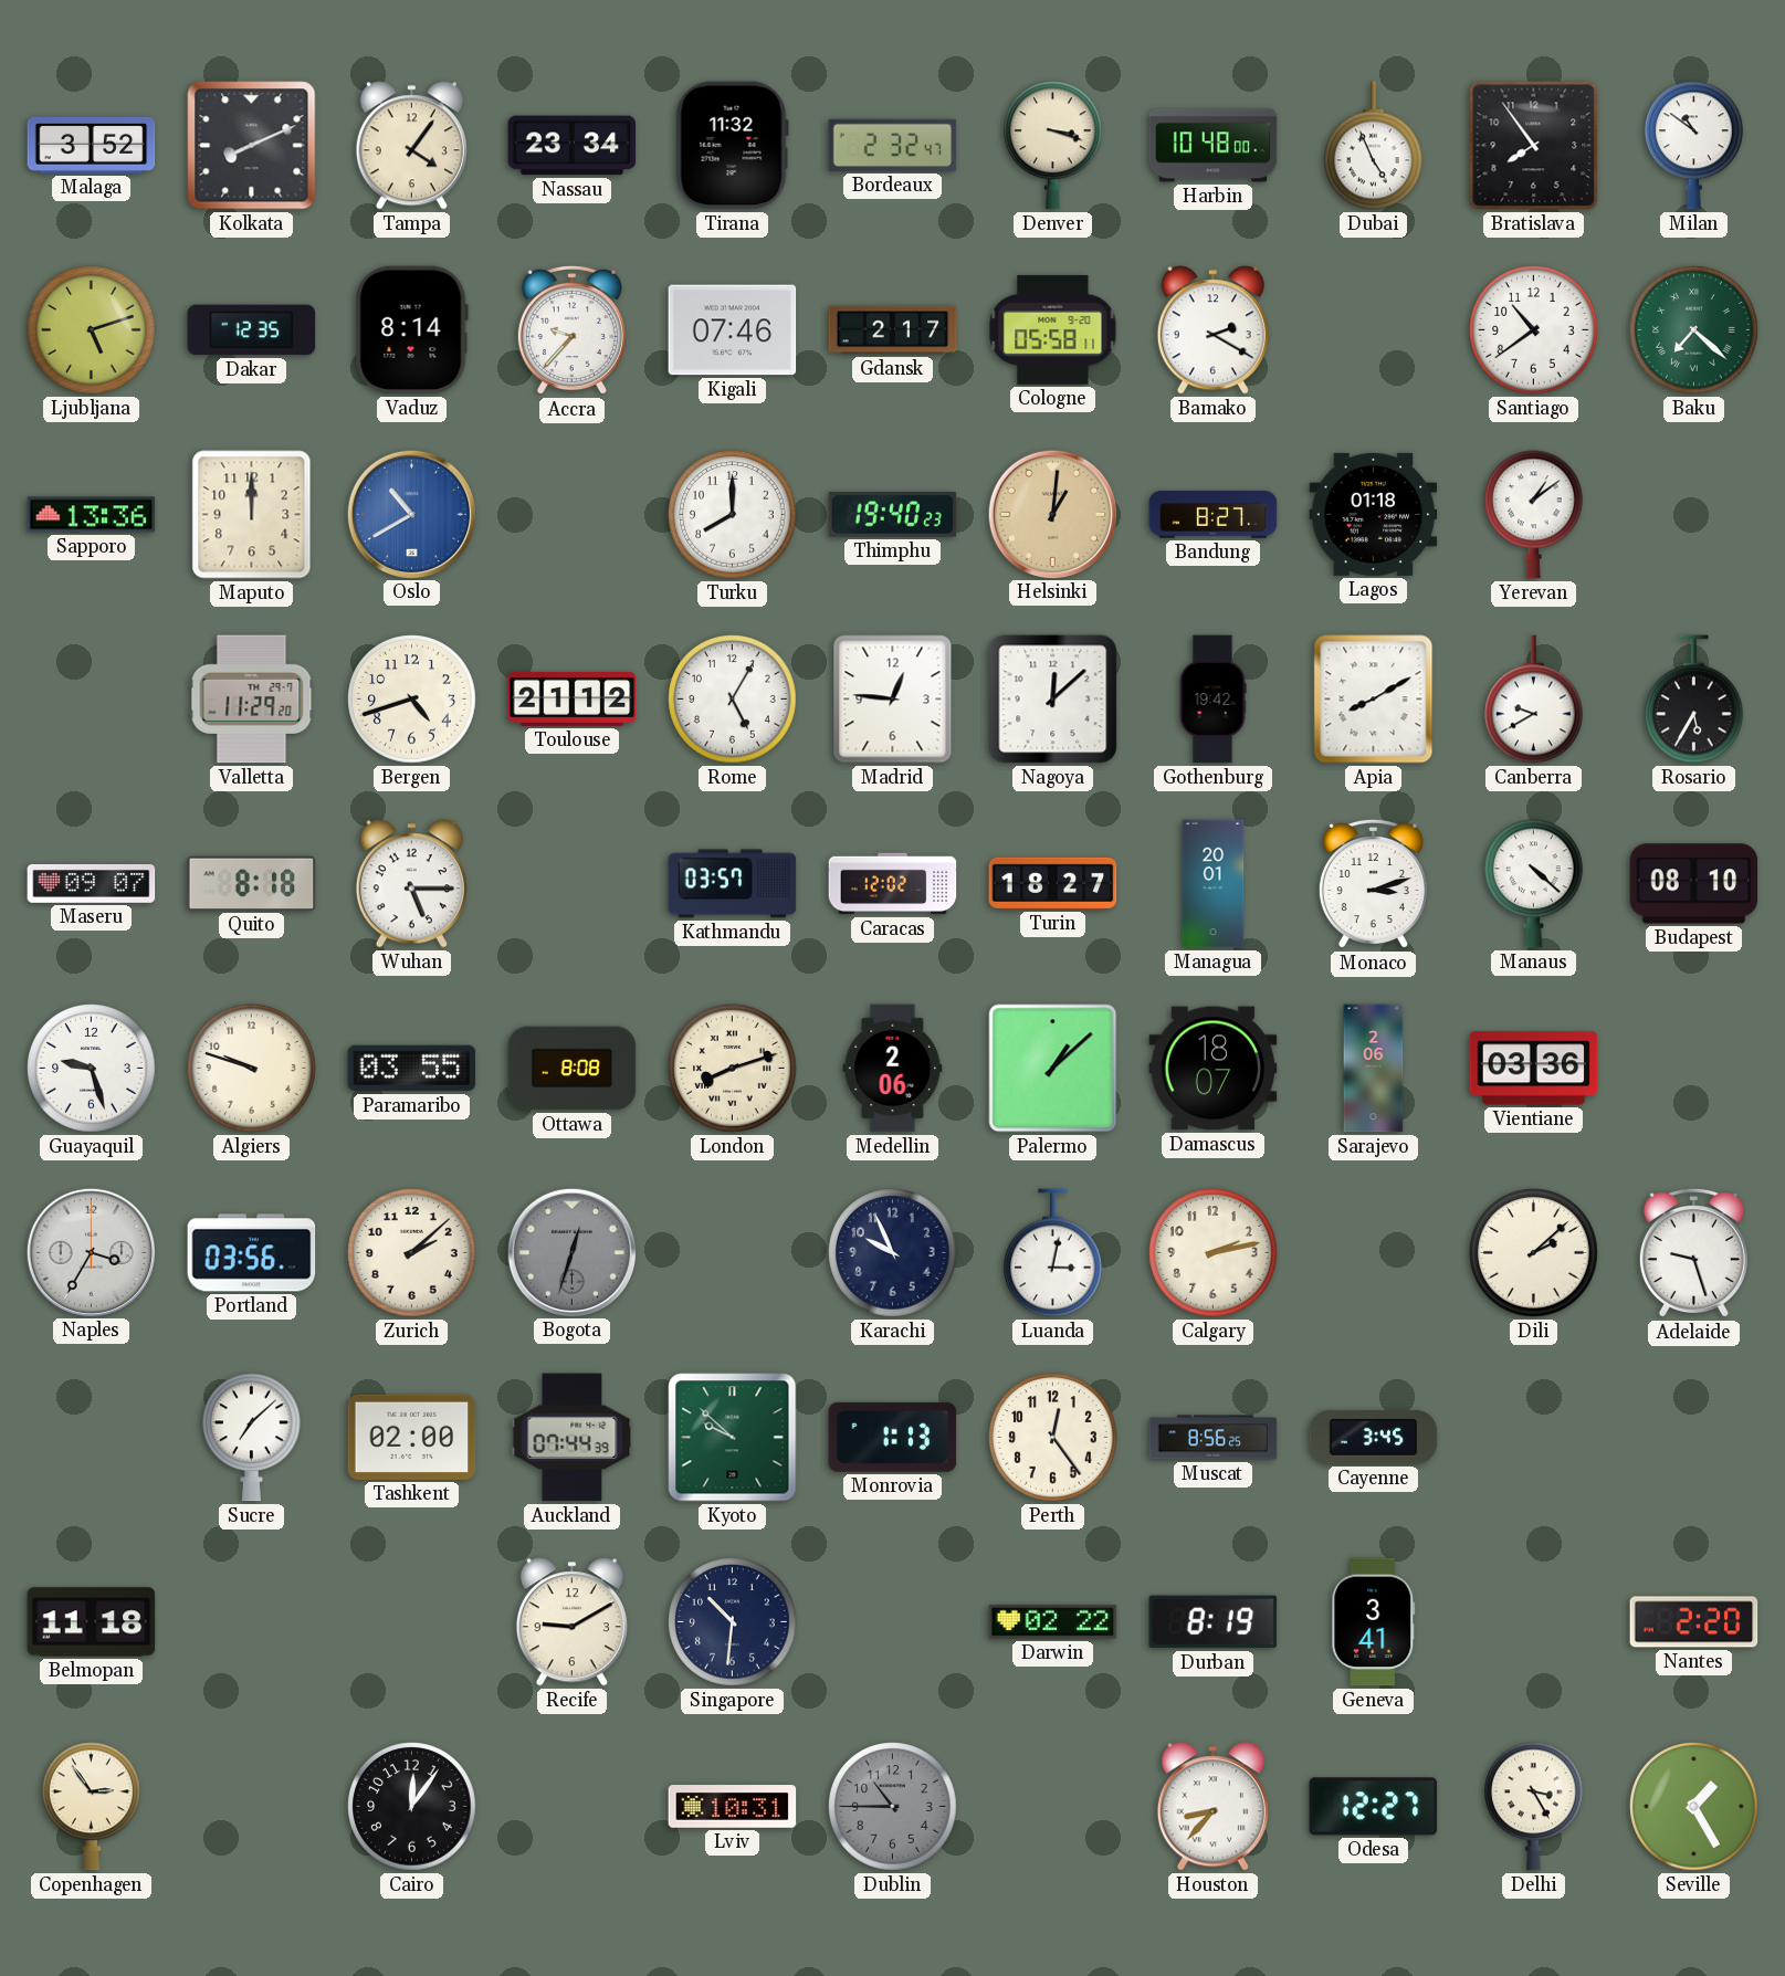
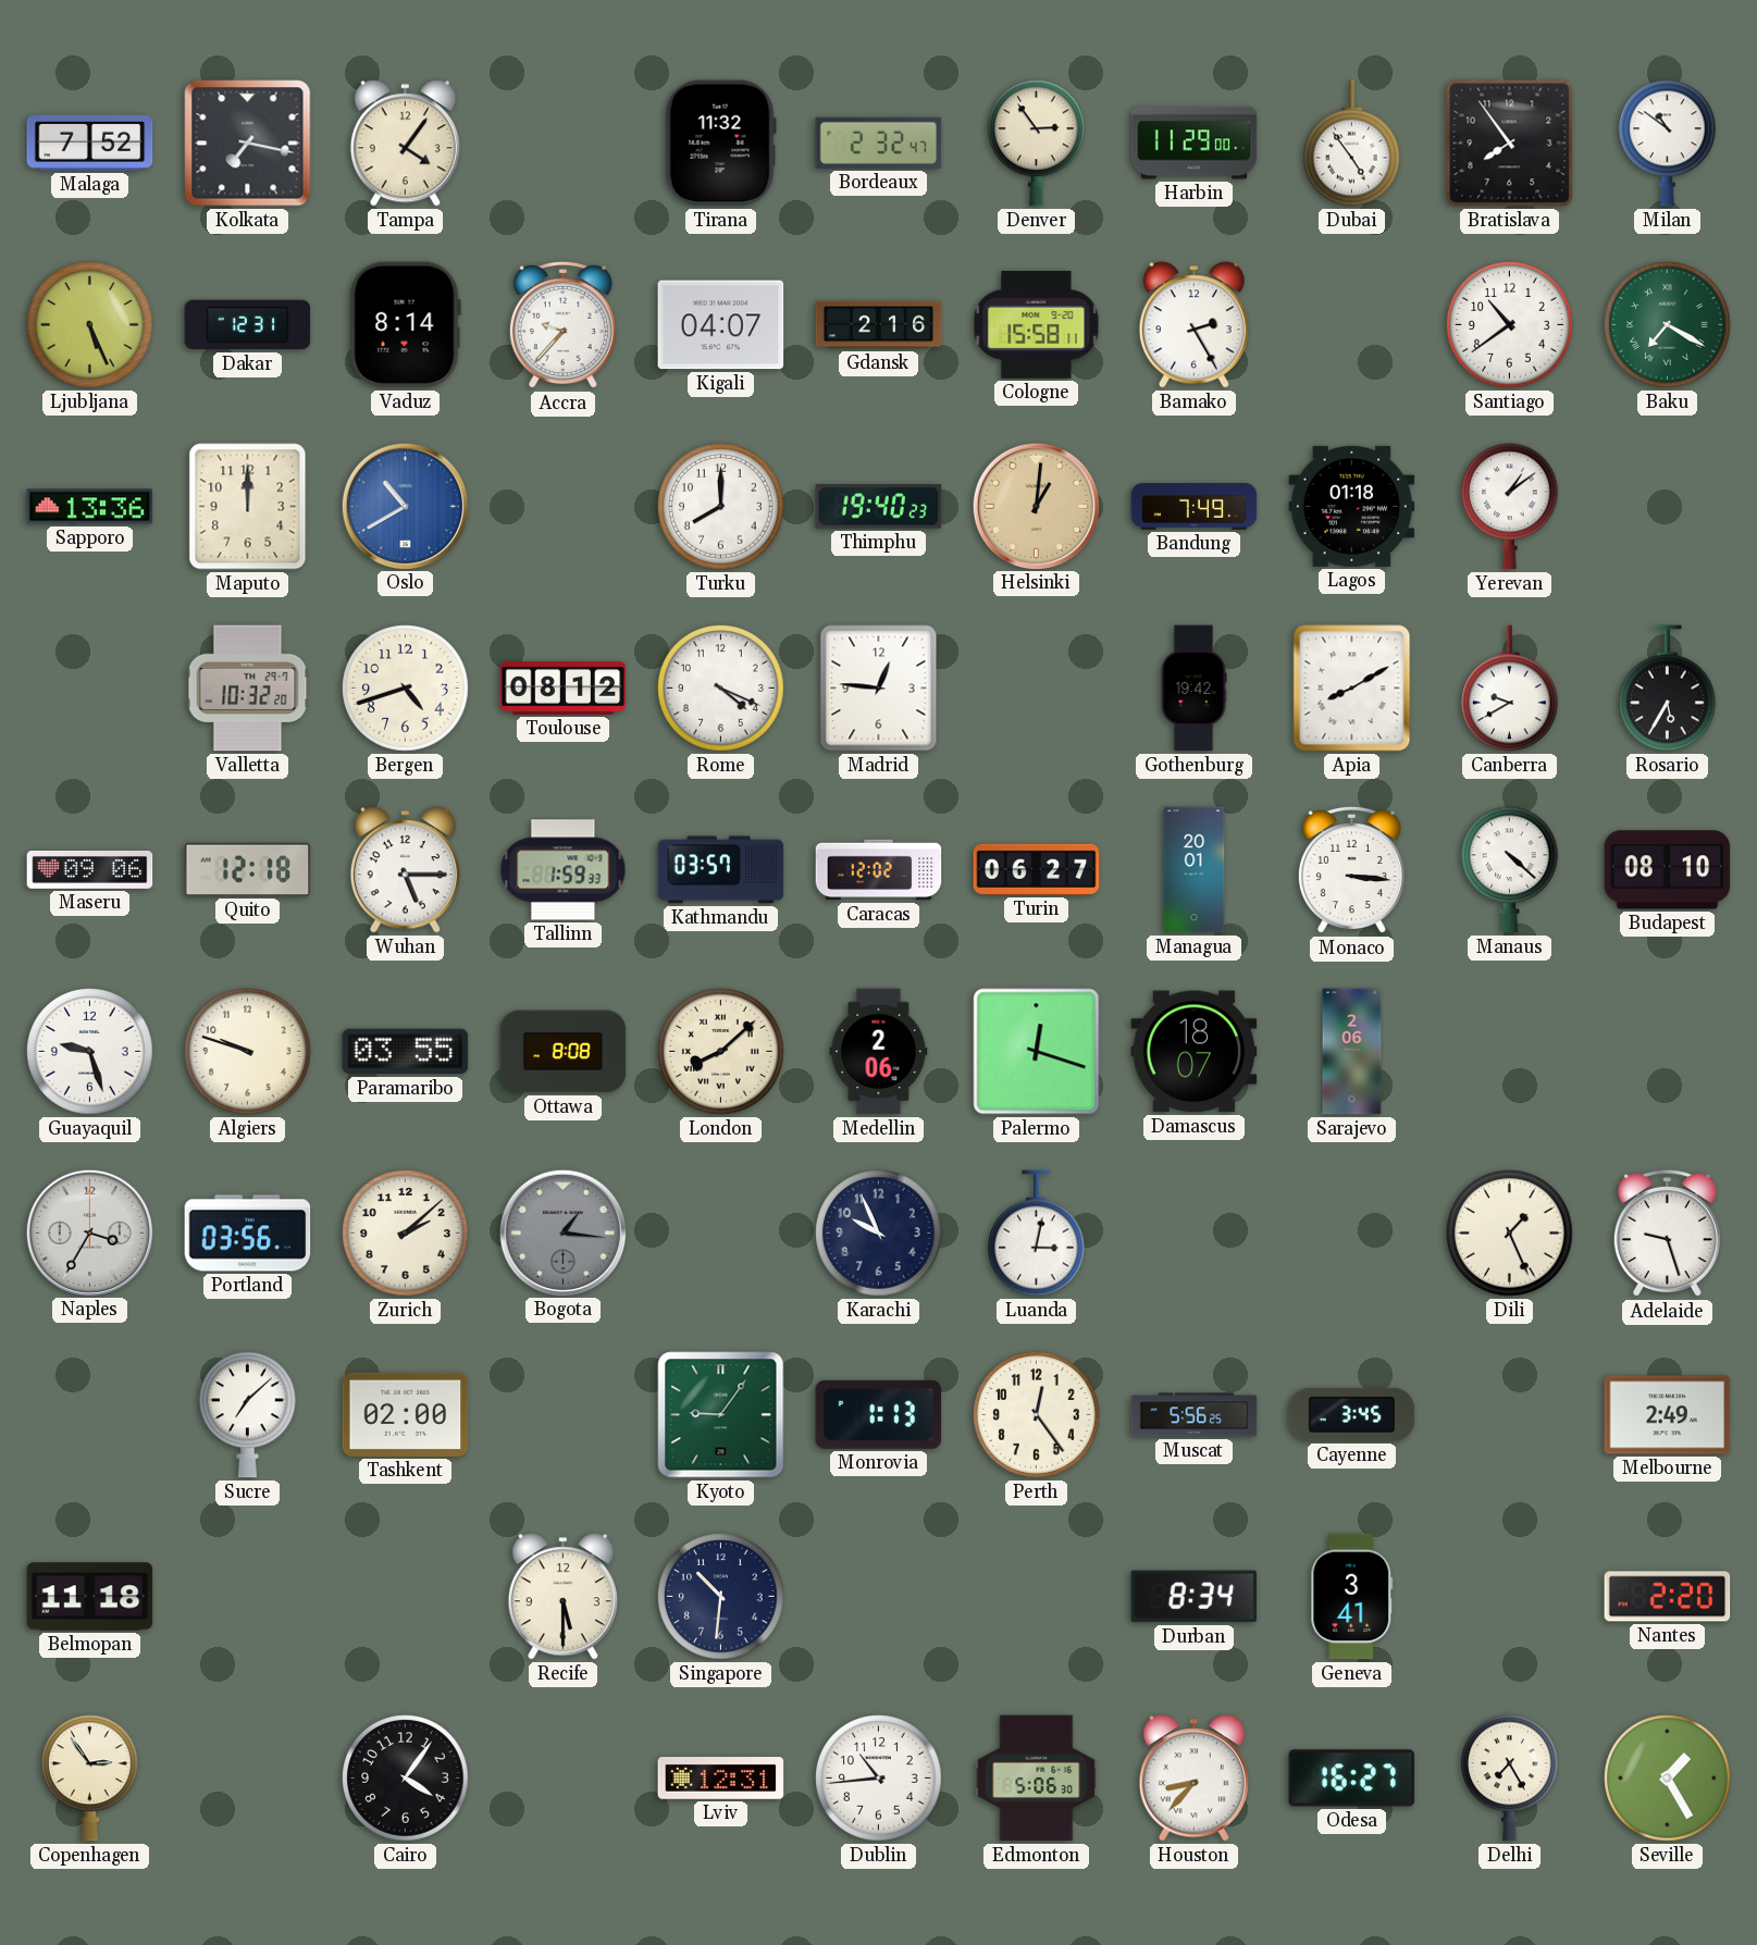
Malaga: 3:52 -> 7:52 (90, 143)
Kolkata: 8:11 -> 7:17 (248, 144)
Nassau: 23:34 -> none (573, 146)
Denver: 3:18 -> 2:54 (1037, 144)
Harbin: 10:48 -> 11:29 (1195, 144)
Dubai: 4:56 -> 4:54 (1352, 144)
Ljubljana: 5:12 -> 5:26 (90, 325)
Dakar: 12:35 -> 12:31 (248, 325)
Kigali: 07:46 -> 04:07 (721, 325)
Gdansk: 2:17 -> 2:16 (879, 325)
Cologne: 05:58 -> 15:58 (1037, 324)
Bamako: 2:20 -> 2:25 (1193, 325)
Baku: 7:22 -> 7:20 (1668, 325)
Bandung: 8:27 -> 7:49 (1195, 507)
Valletta: 11:29 -> 10:32 (248, 689)
Toulouse: 21:12 -> 08:12 (564, 687)
Rome: 5:05 -> 4:19 (721, 689)
Nagoya: 12:08 -> none (1053, 700)
Maseru: 09:07 -> 09:06 (90, 870)
Quito: 8:18 -> 12:18 (248, 869)
Tallinn: none -> 1:59 (564, 870)
Turin: 18:27 -> 06:27 (1037, 869)
Monaco: 3:12 -> 3:16 (1351, 870)
London: 8:12 -> 8:08 (721, 1052)
Palermo: 1:08 -> 12:18 (1037, 1052)
Vientiane: 03:36 -> none (1534, 1069)
Bogota: 12:33 -> 1:16 (562, 1232)
Calgary: 2:13 -> none (1214, 1253)
Dili: 2:08 -> 1:26 (1510, 1234)
Auckland: 07:44 -> none (573, 1438)
Kyoto: 9:52 -> 9:06 (721, 1415)
Muscat: 8:56 -> 5:56 (1195, 1415)
Melbourne: none -> 2:49 (1668, 1415)
Recife: 9:10 -> 5:30 (562, 1597)
Darwin: 02:22 -> none (1053, 1621)
Durban: 8:19 -> 8:34 (1195, 1597)
Cairo: 12:06 -> 4:06 (406, 1779)
Lviv: 10:31 -> 12:31 (721, 1779)
Dublin: 10:45 -> 10:44 (879, 1779)
Dublin dial: grey -> white (879, 1779)
Edmonton: none -> 5:06 (1037, 1779)
Odesa: 12:27 -> 16:27 (1352, 1779)
Delhi: 3:25 -> 7:25 (1510, 1779)
